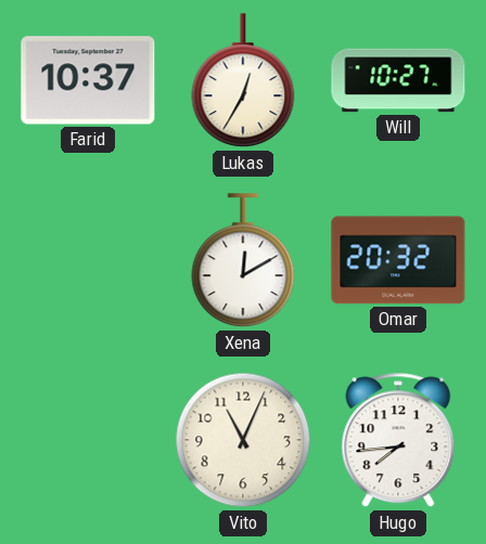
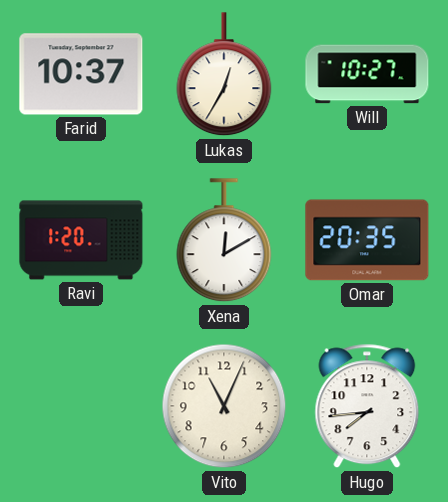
Ravi: none -> 1:20 (81, 240)
Omar: 20:32 -> 20:35 (367, 240)
